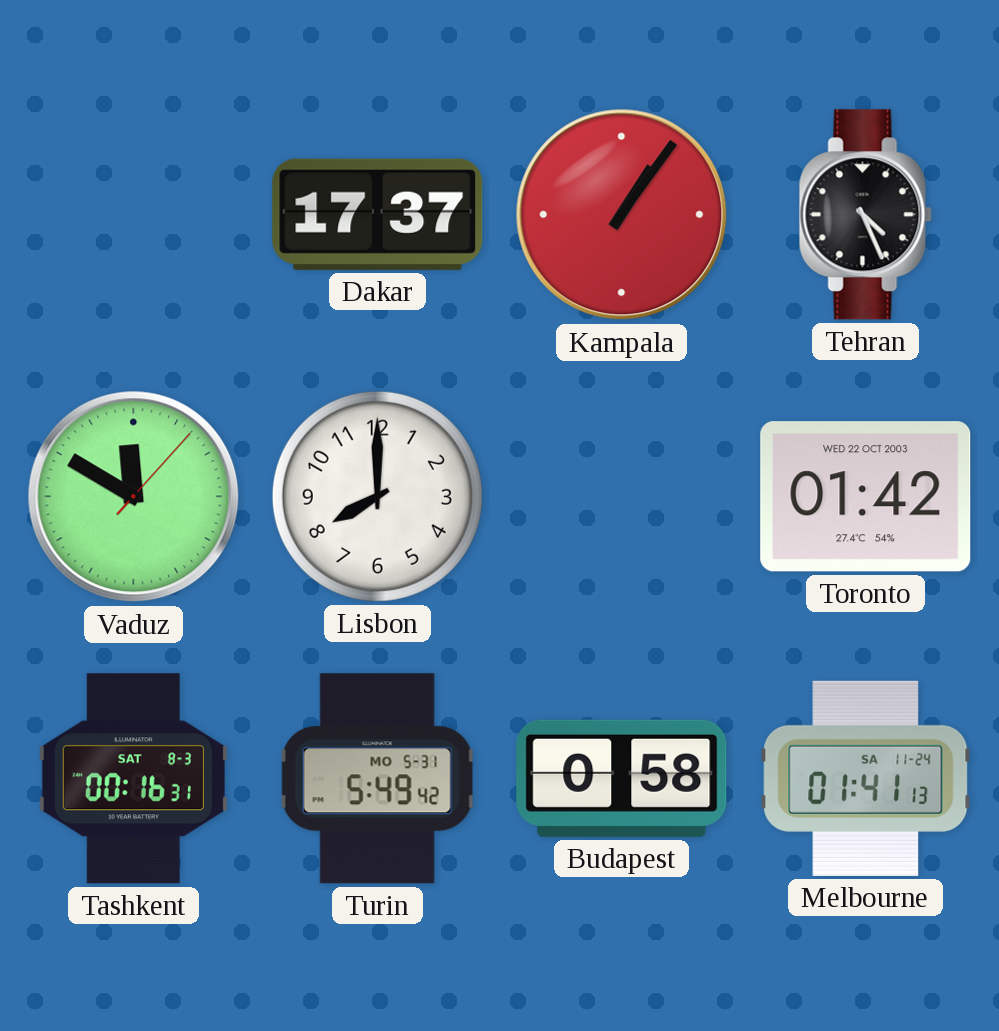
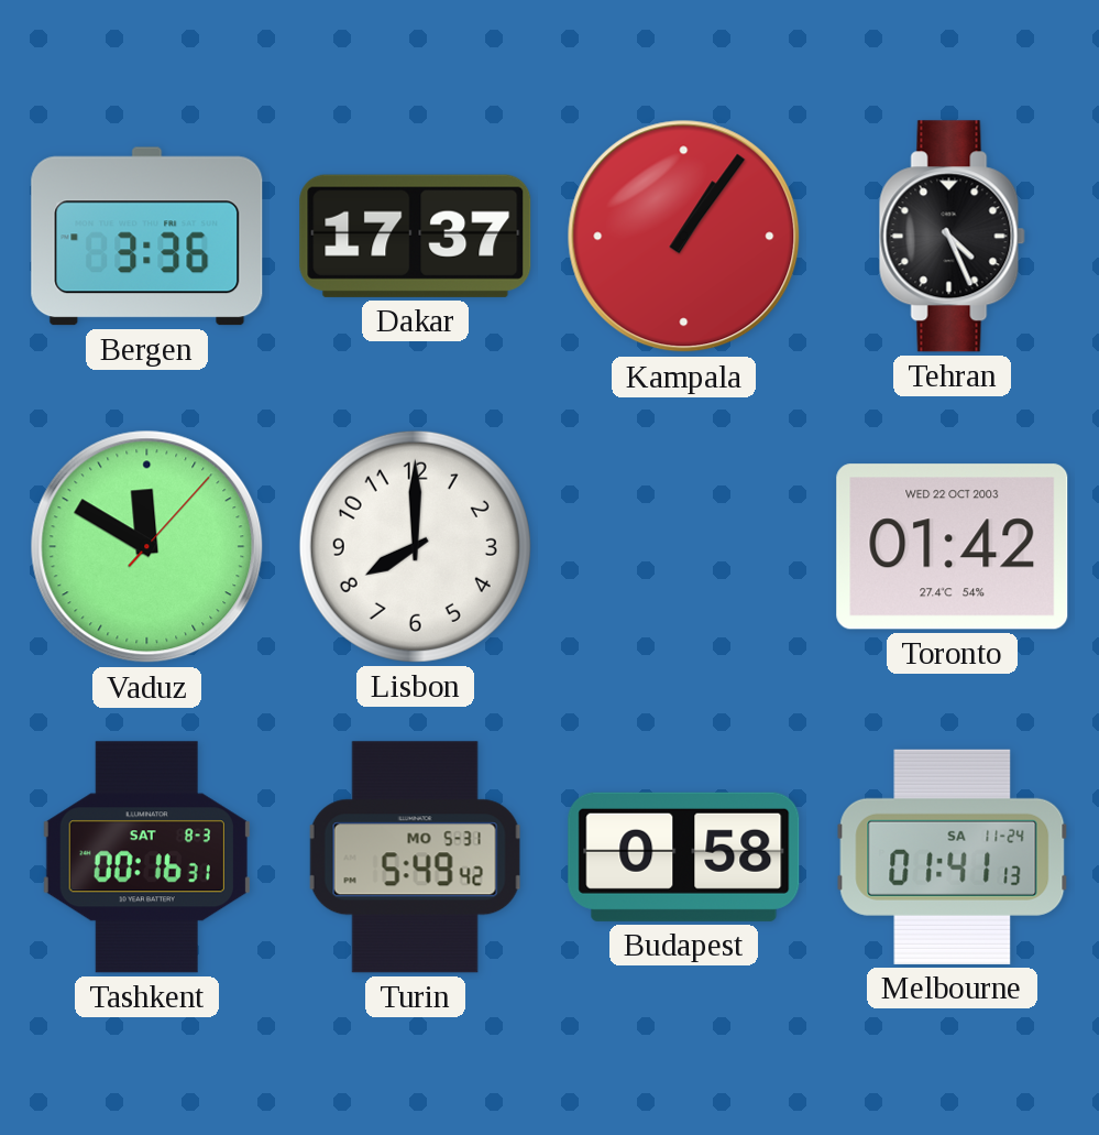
Bergen: none -> 3:36 (147, 237)
